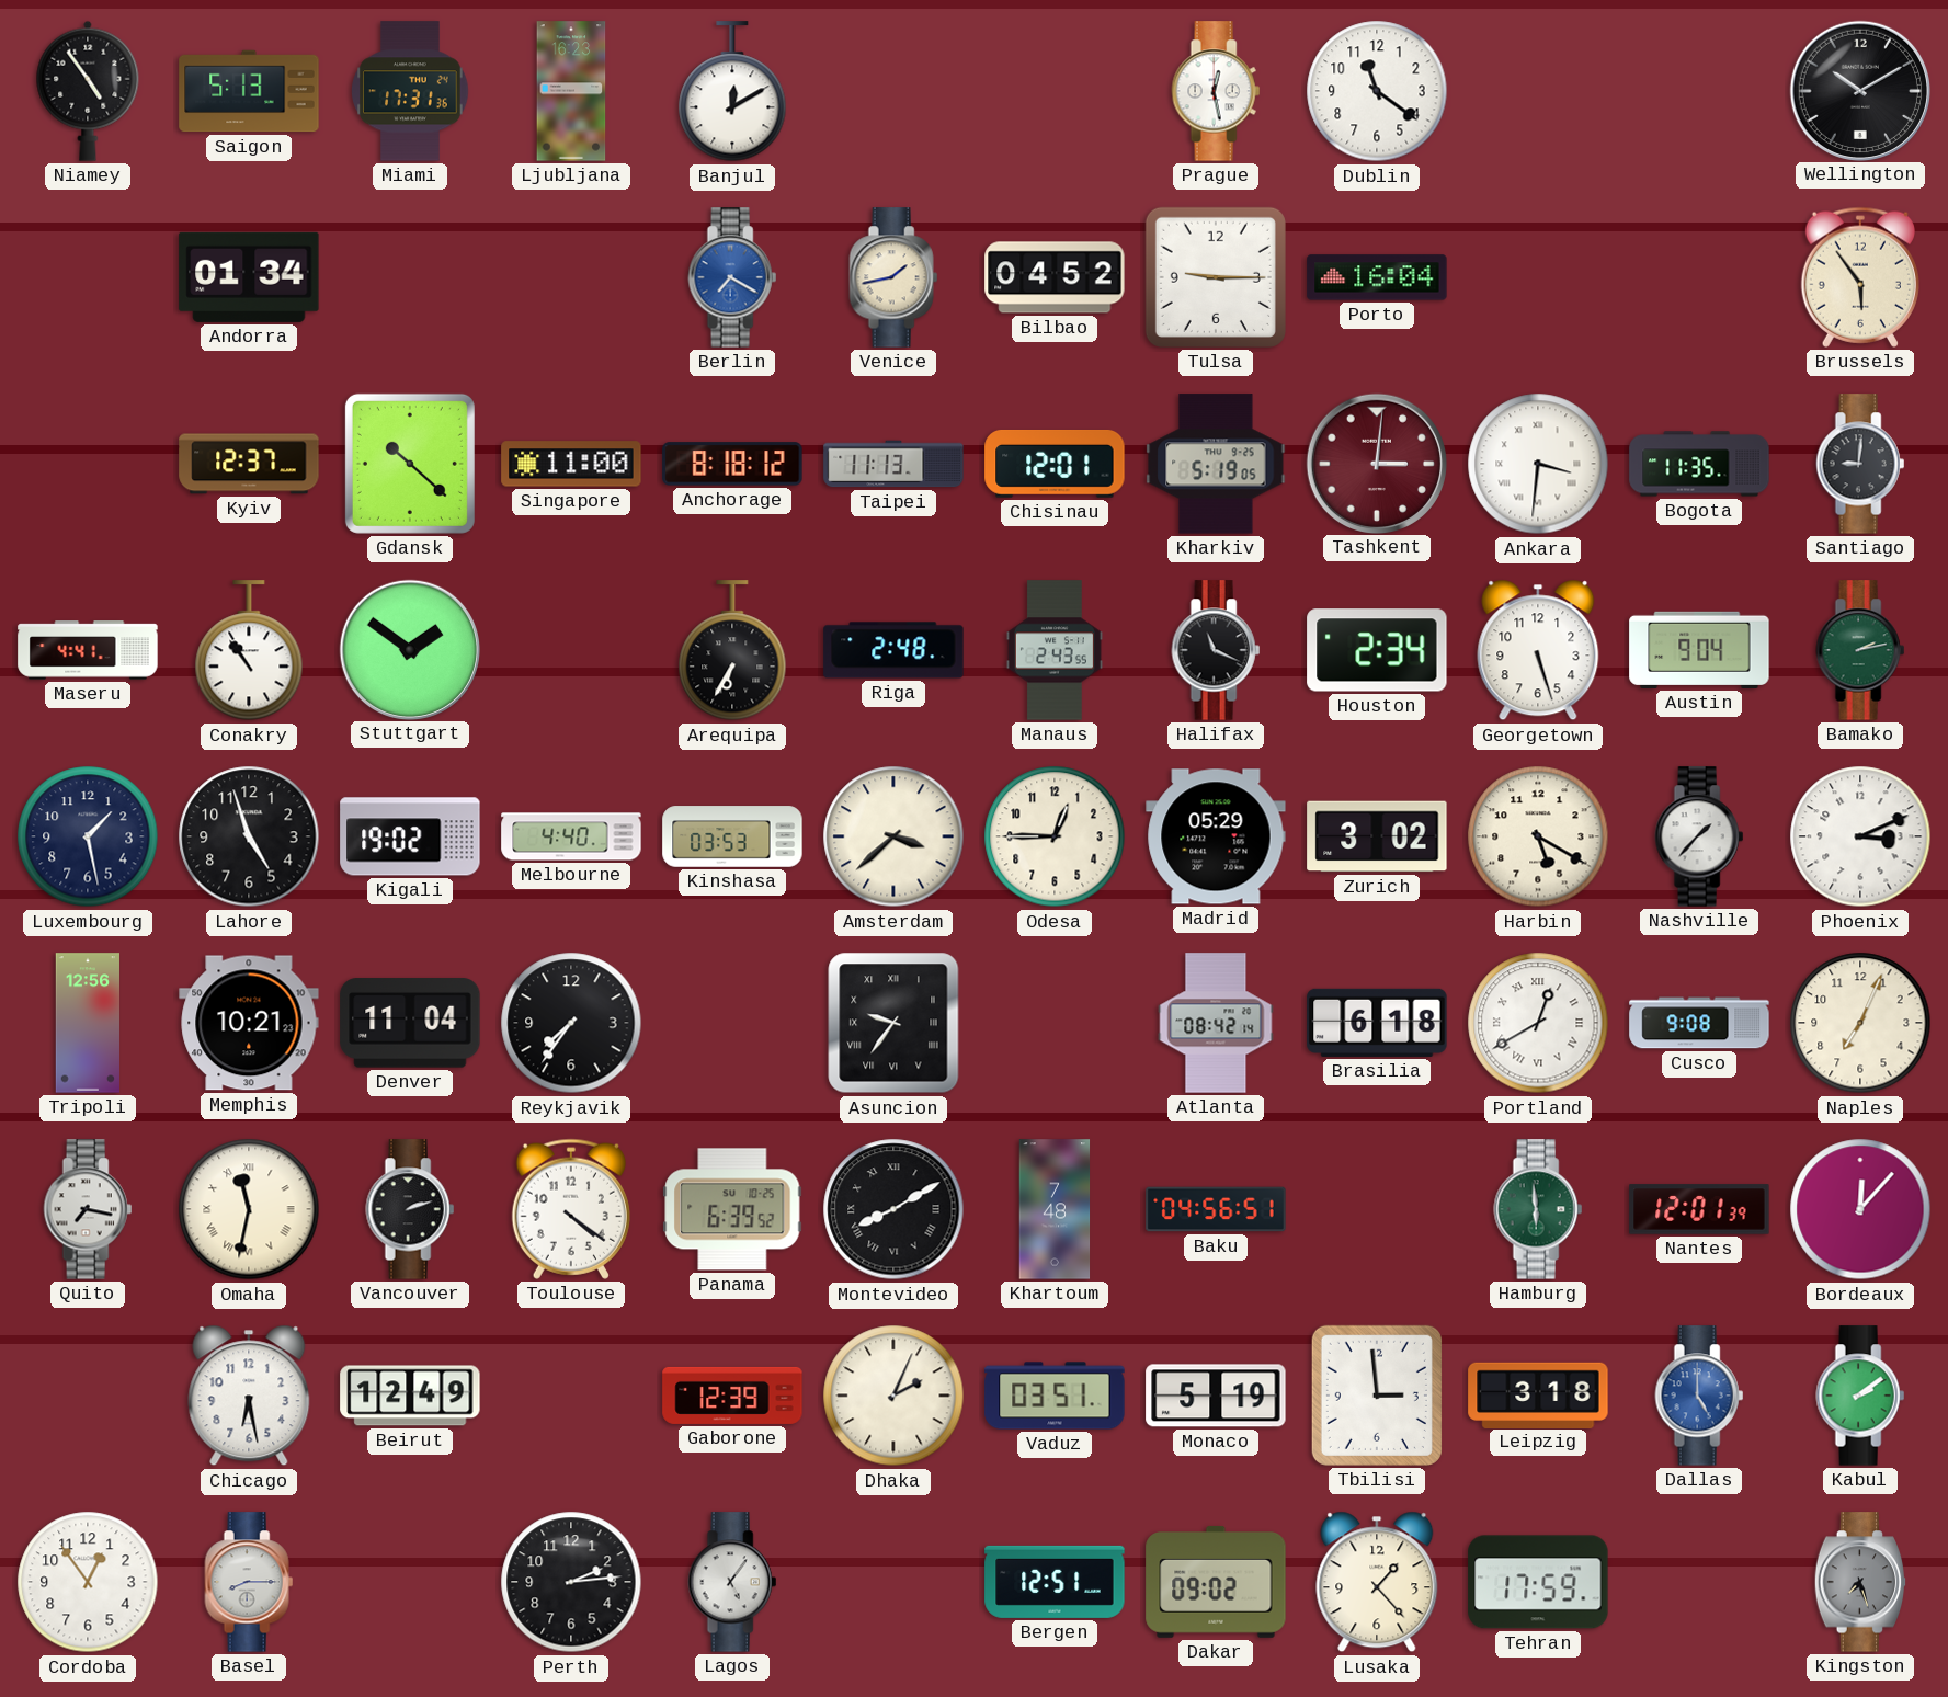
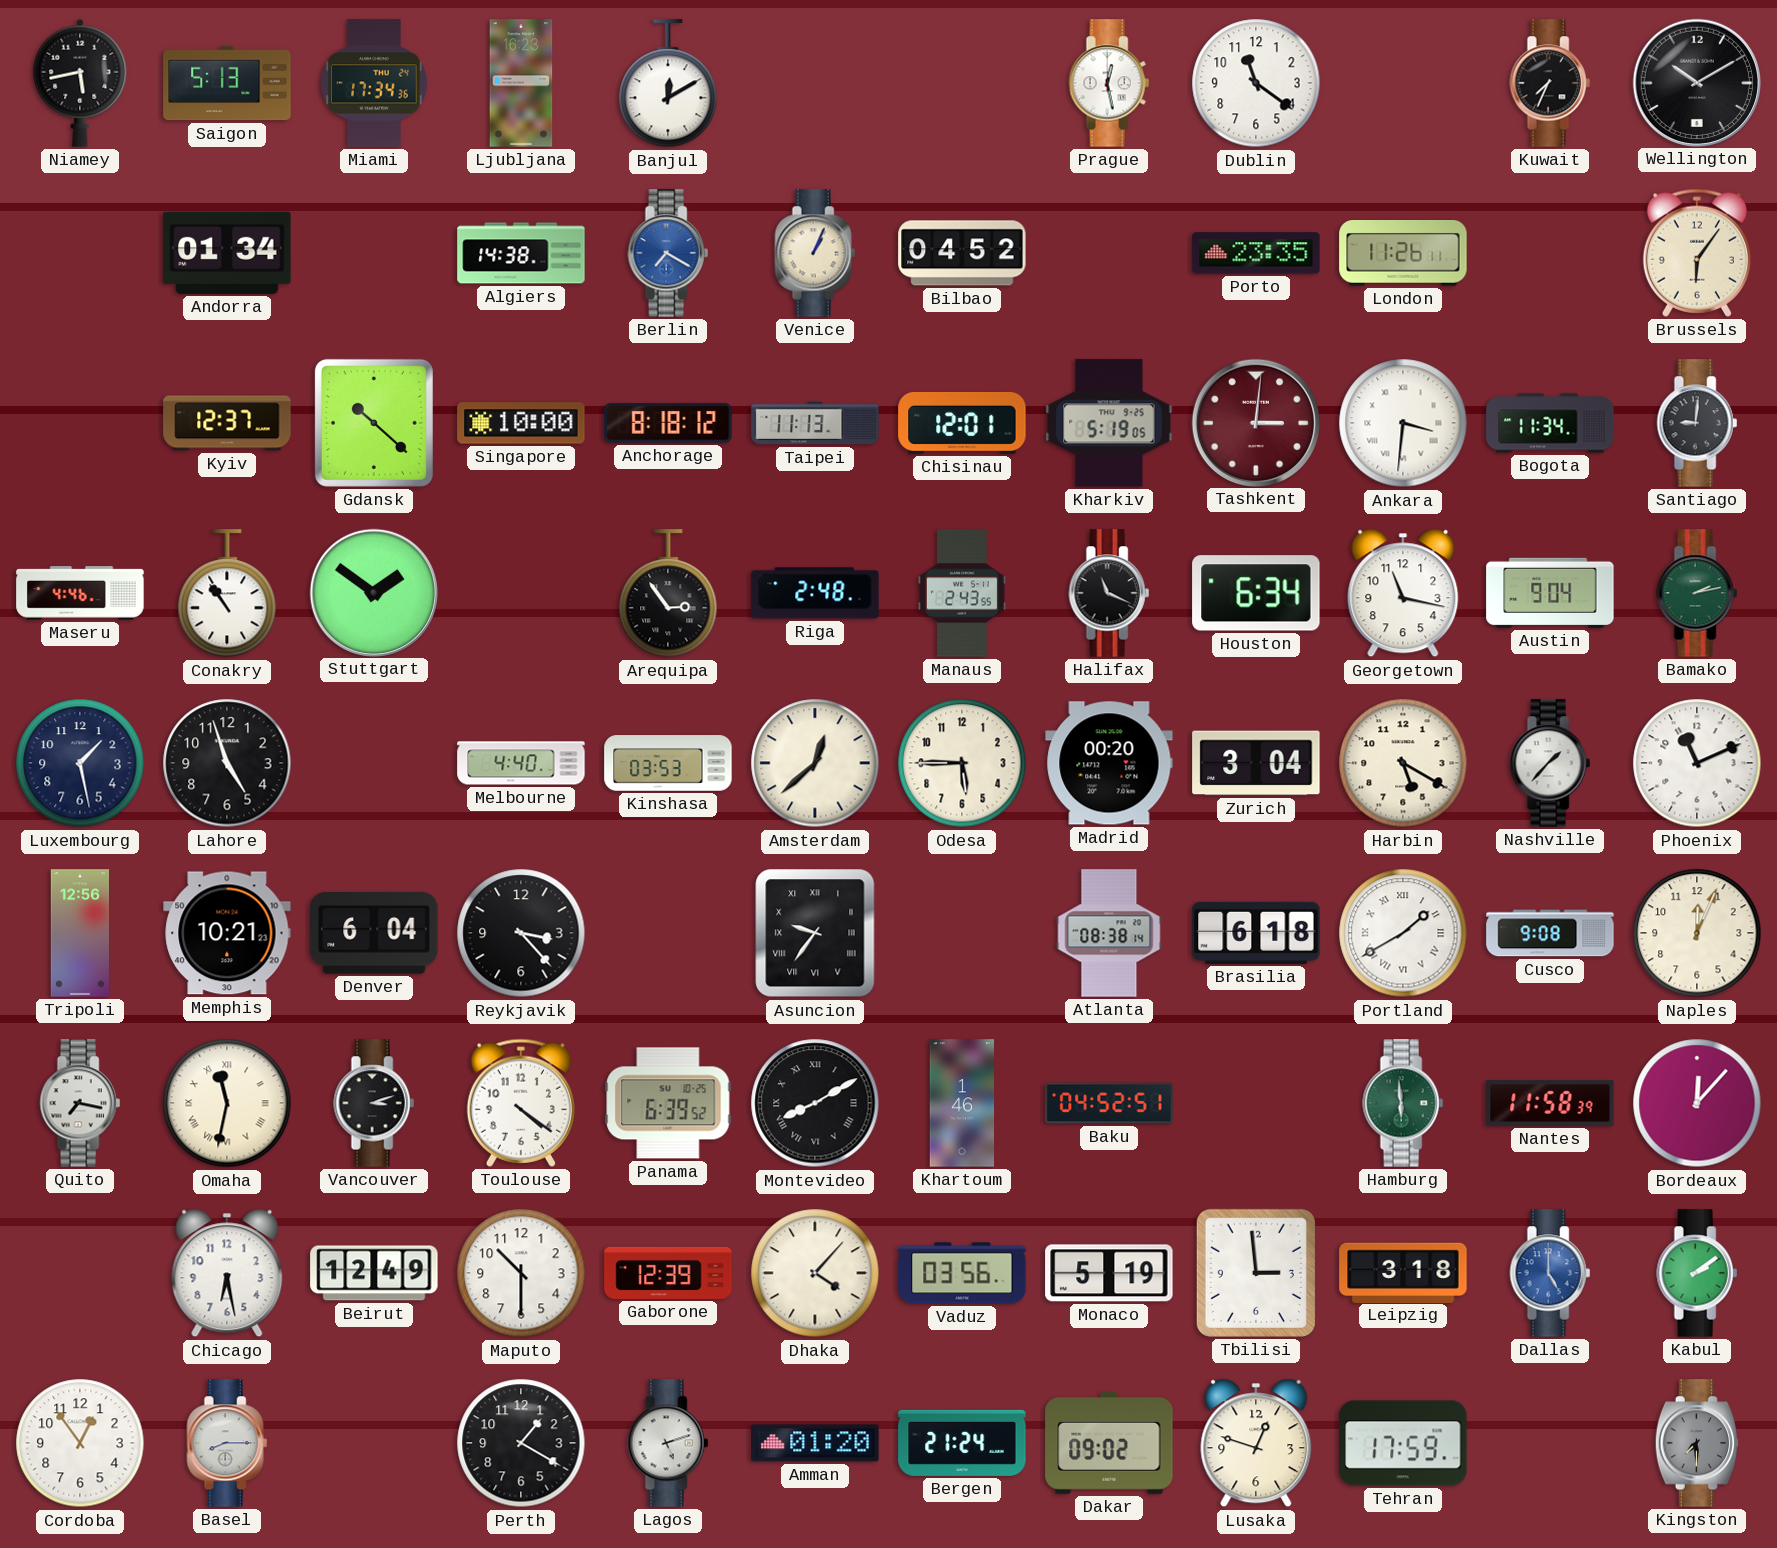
Niamey: 4:54 -> 5:43 (80, 83)
Miami: 17:31 -> 17:34 (374, 83)
Kuwait: none -> 7:34 (1550, 83)
Algiers: none -> 14:38 (521, 253)
Venice: 1:43 -> 1:04 (815, 253)
Tulsa: 9:15 -> none (1216, 277)
Porto: 16:04 -> 23:35 (1256, 253)
London: none -> 11:26 (1403, 254)
Brussels: 5:54 -> 6:06 (1697, 253)
Singapore: 11:00 -> 10:00 (521, 423)
Bogota: 11:35 -> 11:34 (1550, 423)
Maseru: 4:41 -> 4:46 (80, 593)
Arequipa: 6:35 -> 2:54 (668, 594)
Houston: 2:34 -> 6:34 (1256, 593)
Georgetown: 5:27 -> 11:17 (1403, 593)
Kigali: 19:02 -> none (410, 836)
Amsterdam: 3:38 -> 12:38 (815, 763)
Odesa: 12:45 -> 5:45 (962, 763)
Madrid: 05:29 -> 00:20 (1109, 763)
Zurich: 3:02 -> 3:04 (1256, 763)
Phoenix: 3:11 -> 11:11 (1697, 763)
Denver: 11:04 -> 6:04 (374, 933)
Reykjavik: 7:36 -> 3:23 (521, 933)
Atlanta: 08:42 -> 08:38 (1109, 933)
Portland: 12:40 -> 1:40 (1403, 933)
Naples: 7:04 -> 12:04 (1697, 933)
Vancouver: 2:12 -> 3:12 (374, 1103)
Khartoum: 7:48 -> 1:46 (962, 1103)
Baku: 04:56 -> 04:52 (1109, 1103)
Nantes: 12:01 -> 11:58 (1550, 1103)
Maputo: none -> 10:30 (521, 1273)
Dhaka: 2:04 -> 4:07 (815, 1273)
Vaduz: 03:51 -> 03:56 (962, 1273)
Perth: 2:14 -> 1:20 (521, 1443)
Lagos: 5:06 -> 5:12 (668, 1443)
Amman: none -> 01:20 (815, 1443)
Bergen: 12:51 -> 21:24 (962, 1443)
Lusaka: 1:23 -> 12:48 (1256, 1443)
Kingston: 7:27 -> 7:30 (1697, 1443)
